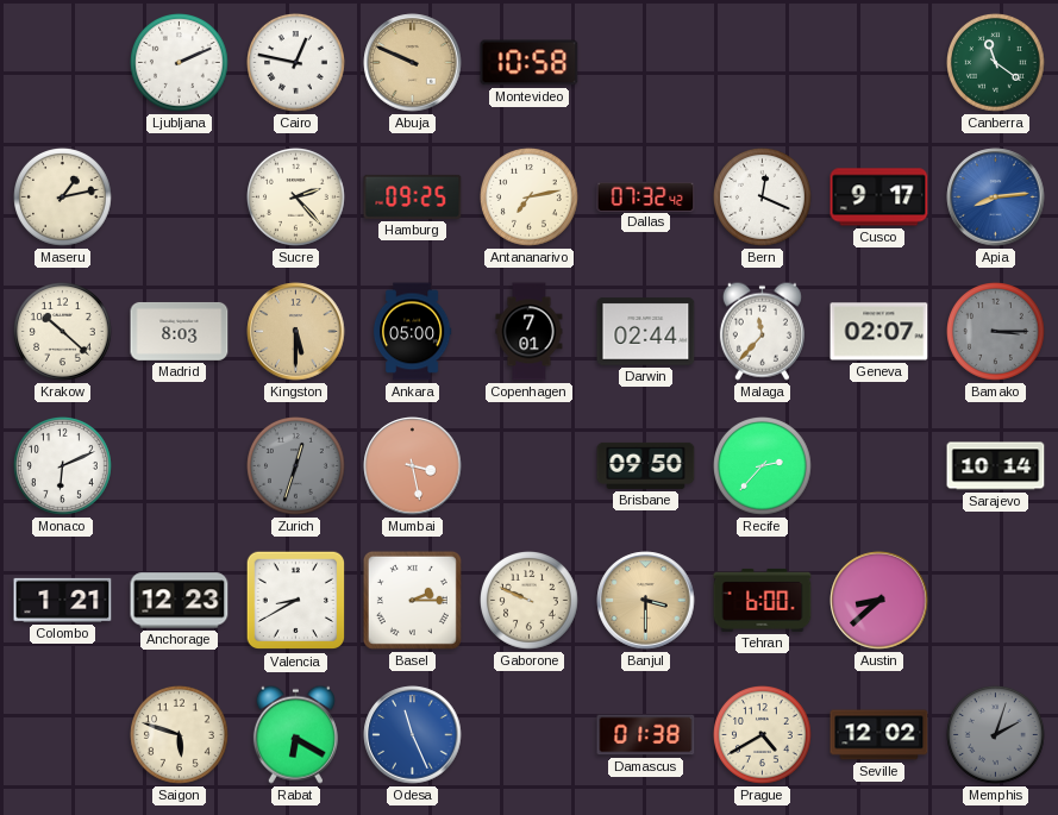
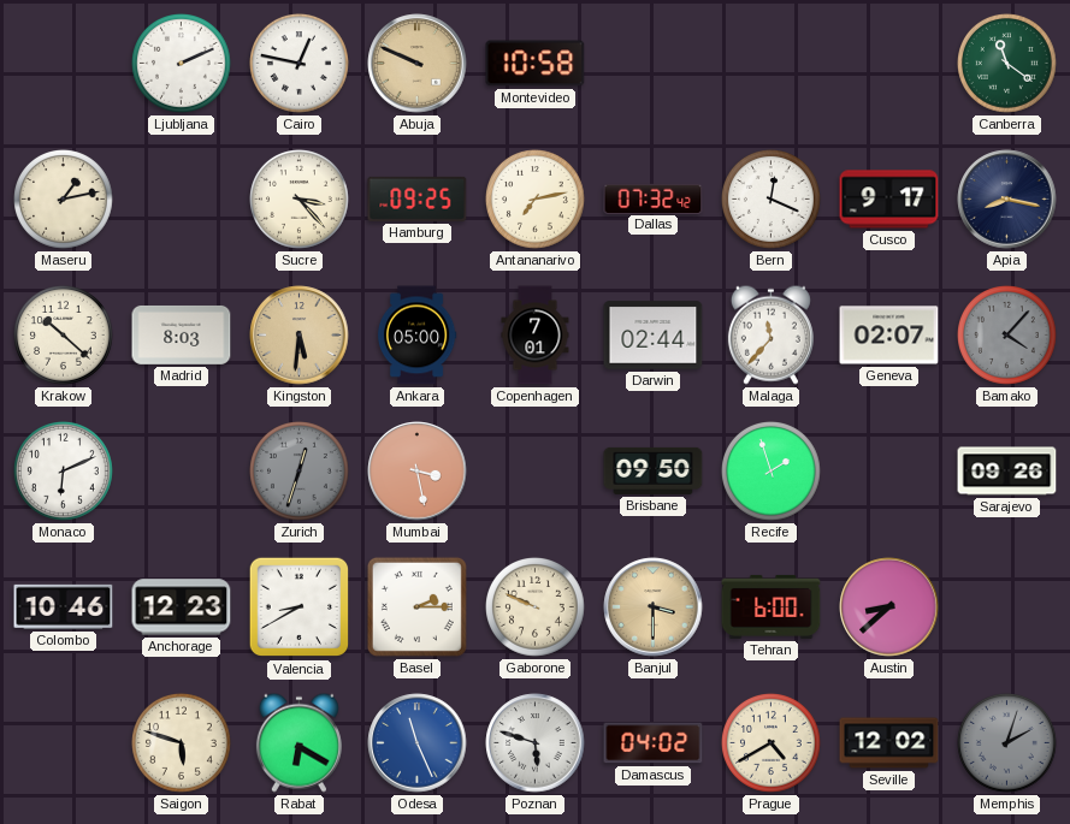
Sucre: 2:23 -> 3:23 (300, 200)
Apia: 8:14 -> 8:17 (1007, 200)
Apia dial: blue -> navy (1007, 200)
Kingston: 5:30 -> 5:31 (300, 336)
Bamako: 3:15 -> 4:07 (1007, 336)
Recife: 2:37 -> 1:57 (772, 472)
Sarajevo: 10:14 -> 09:26 (1007, 472)
Colombo: 1:21 -> 10:46 (64, 606)
Poznan: none -> 5:48 (536, 743)
Damascus: 01:38 -> 04:02 (654, 743)
